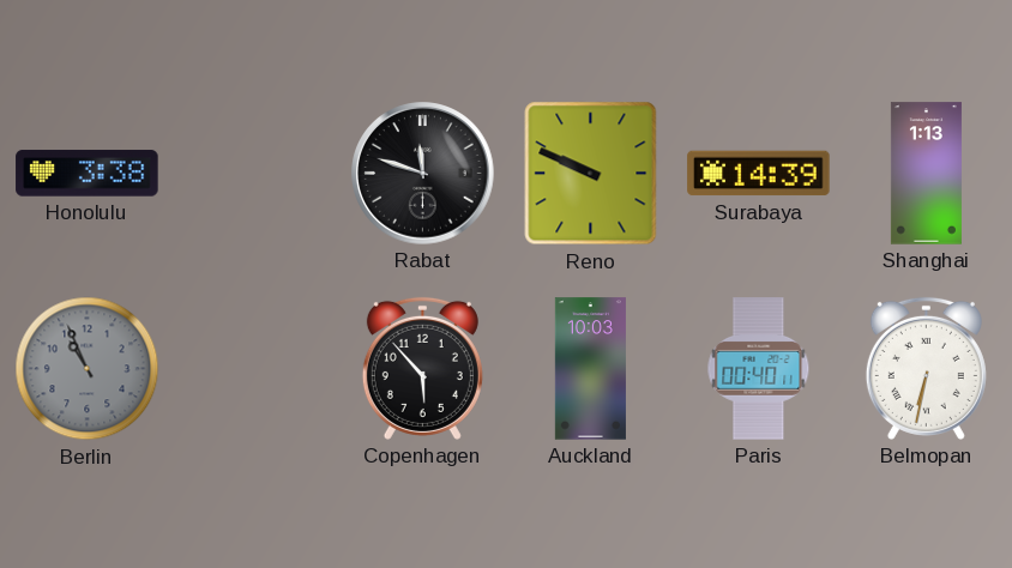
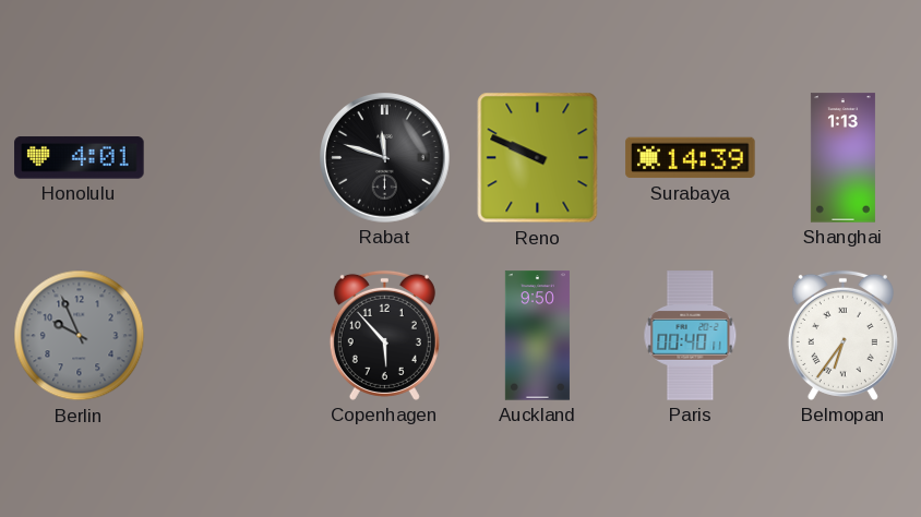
Honolulu: 3:38 -> 4:01 (80, 158)
Berlin: 10:56 -> 9:56 (80, 336)
Auckland: 10:03 -> 9:50 (537, 336)
Belmopan: 6:32 -> 6:36 (842, 335)
